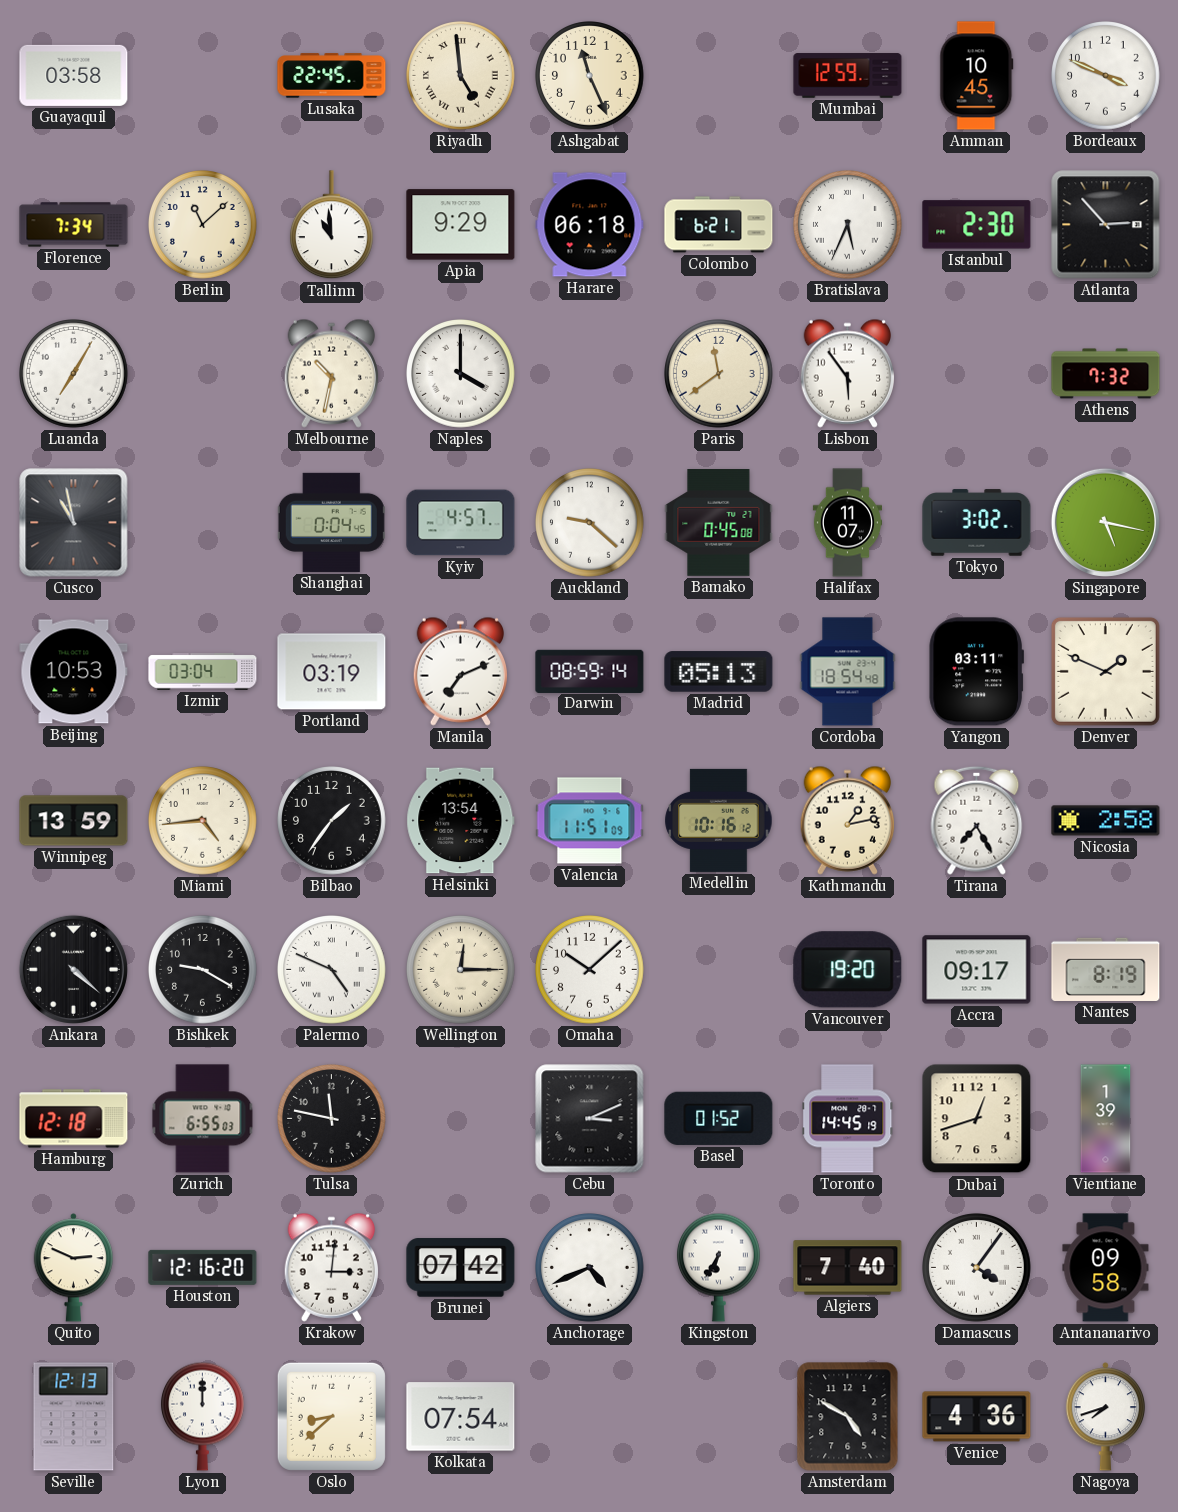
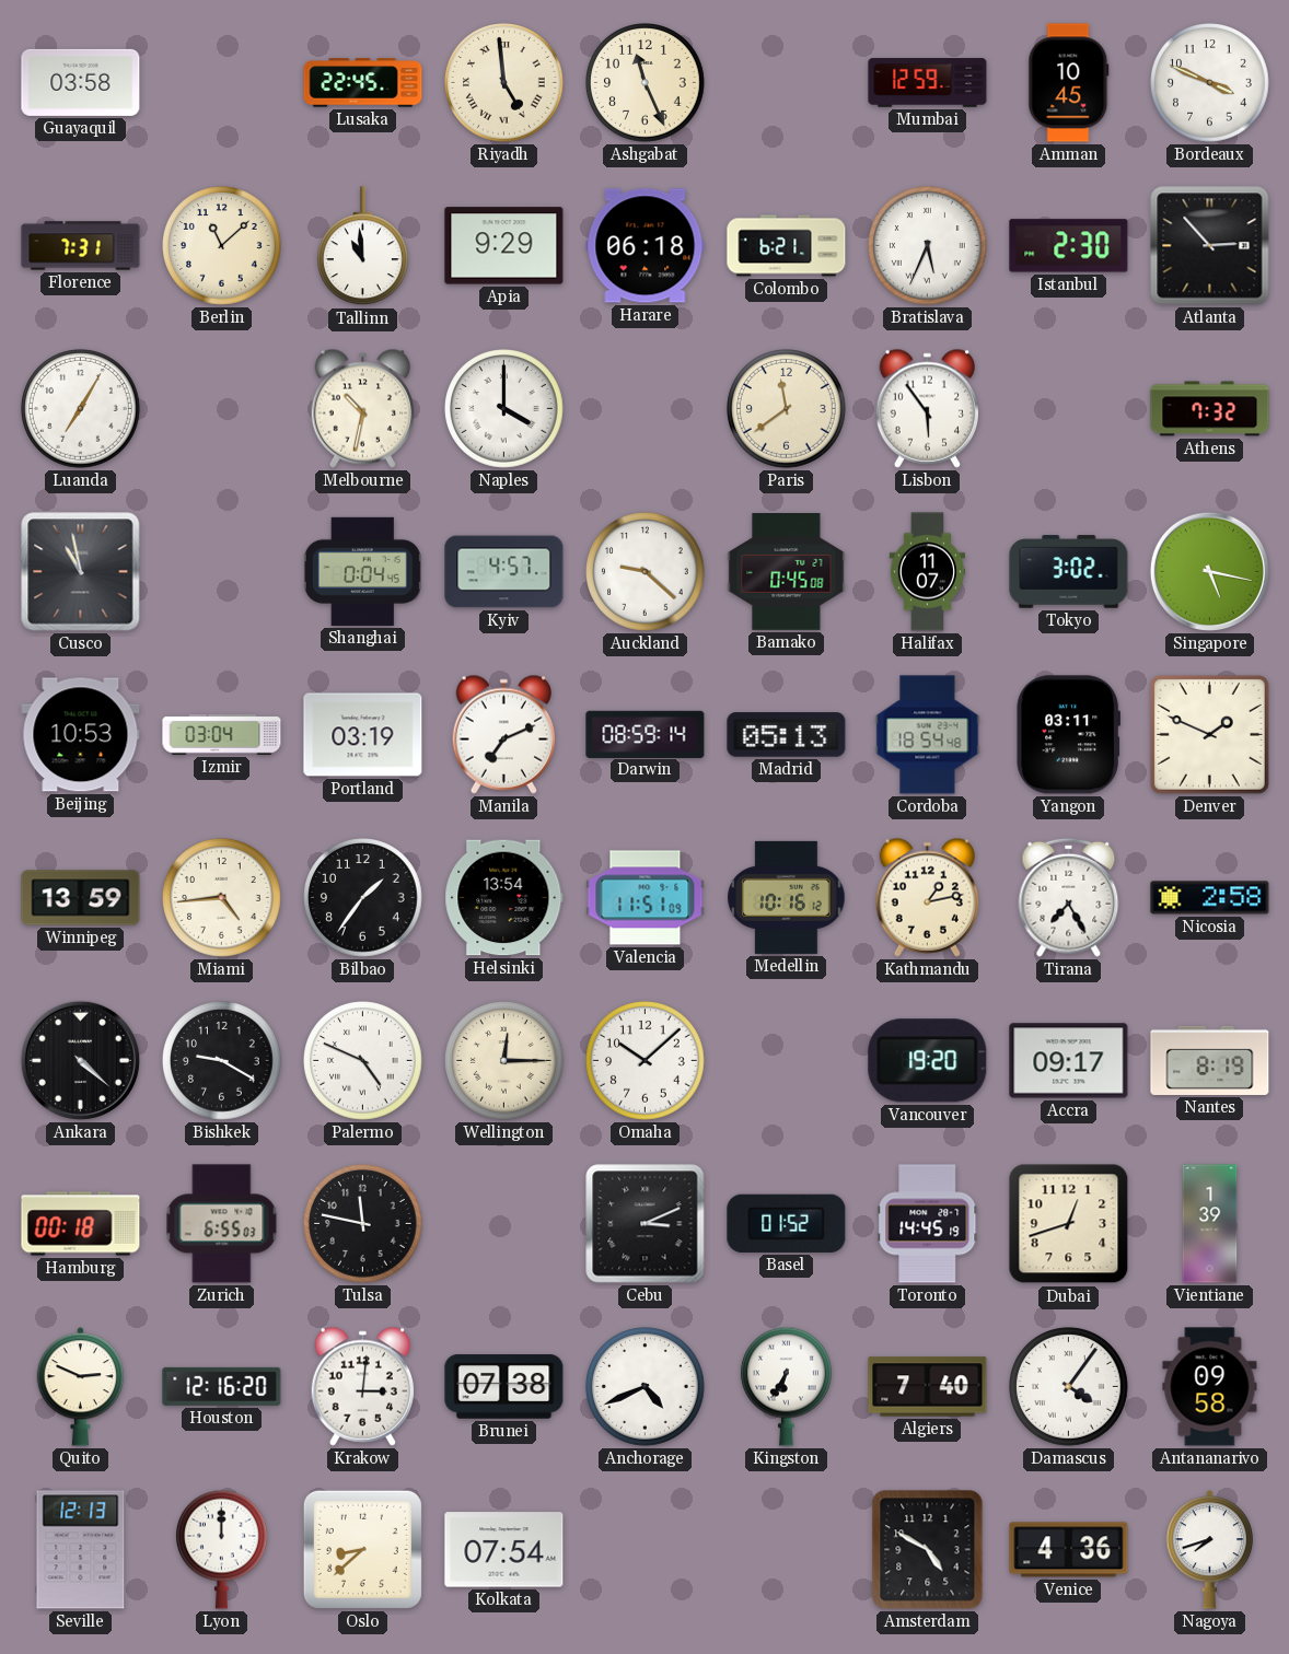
Florence: 7:34 -> 7:31 (81, 246)
Hamburg: 12:18 -> 00:18 (81, 1224)
Brunei: 07:42 -> 07:38 (504, 1387)
